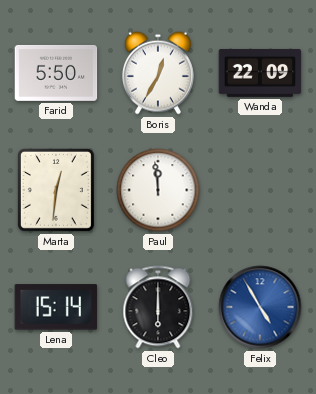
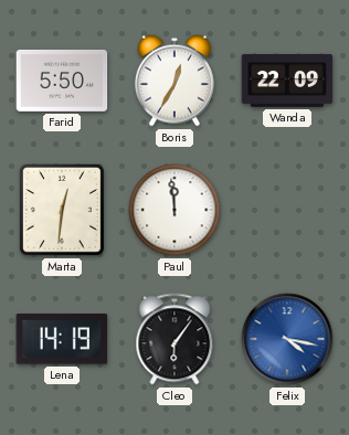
Lena: 15:14 -> 14:19 (62, 339)
Cleo: 6:00 -> 6:06 (174, 339)
Felix: 4:55 -> 4:17 (287, 339)
